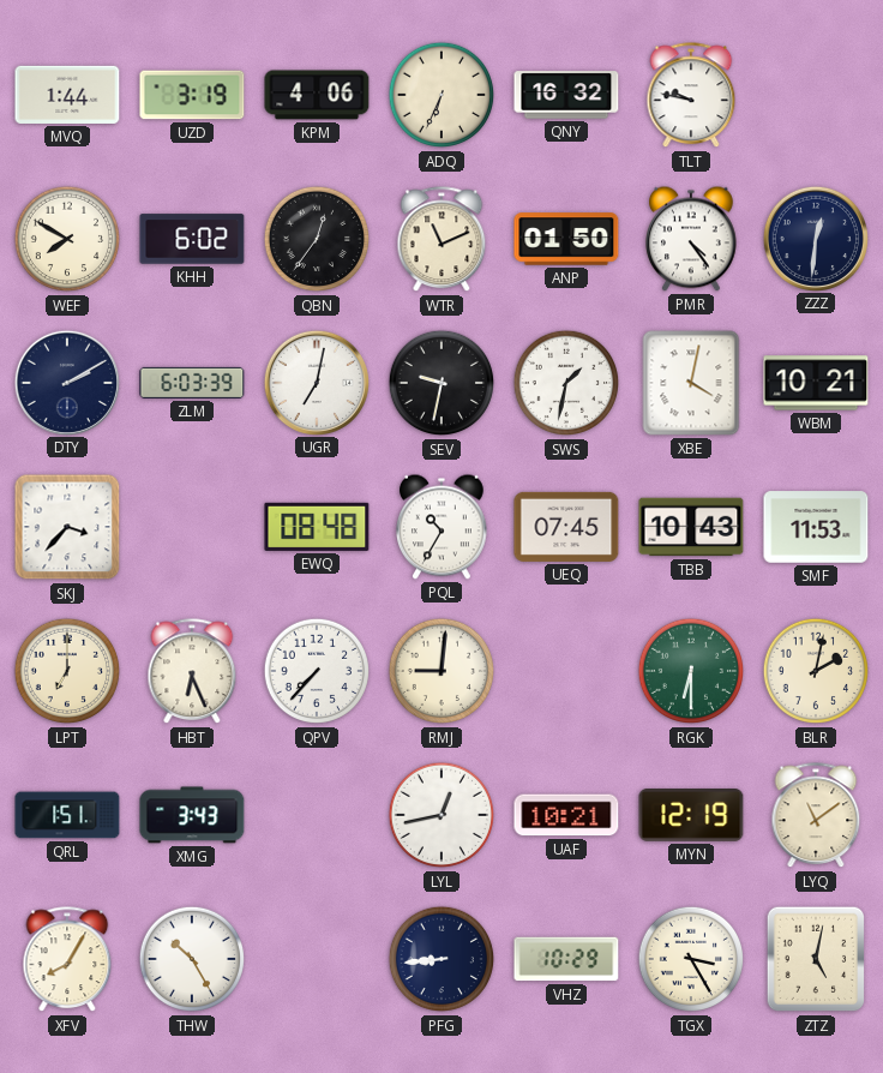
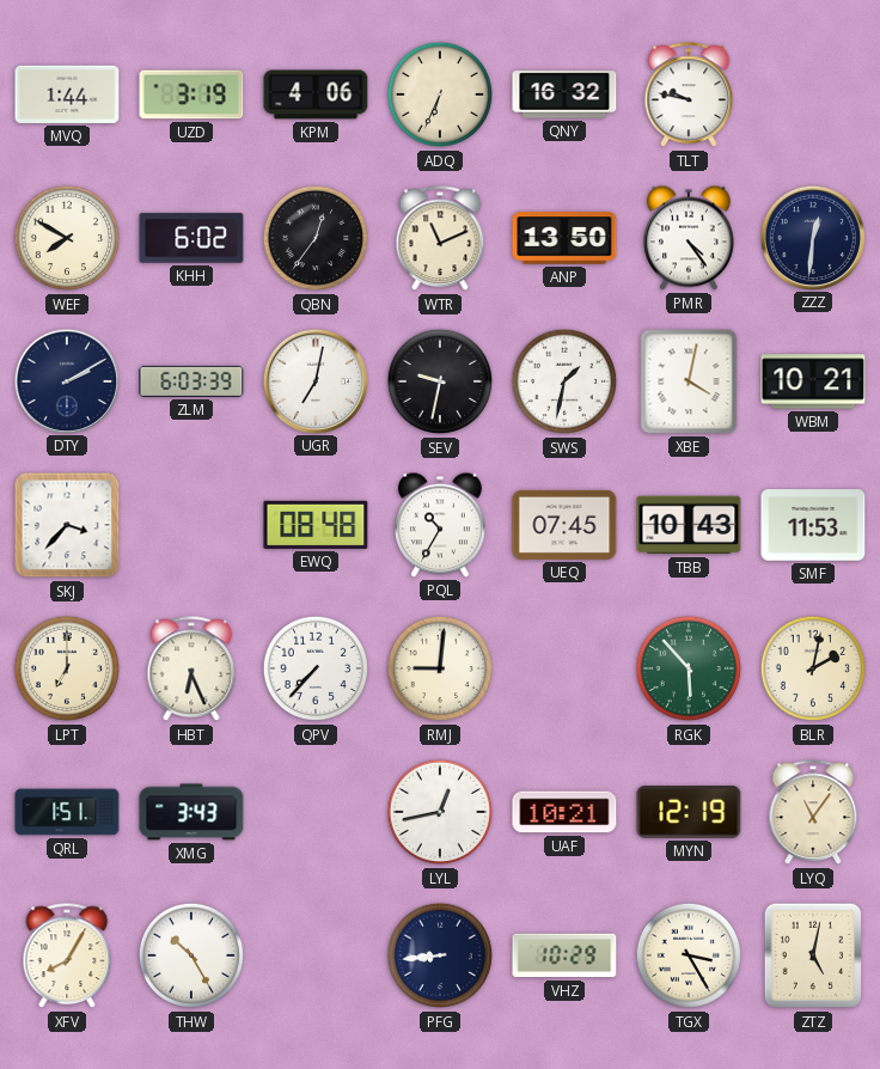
ANP: 01:50 -> 13:50 (564, 238)
RGK: 6:30 -> 5:53 (689, 668)
LYQ: 11:09 -> 11:06 (813, 813)
